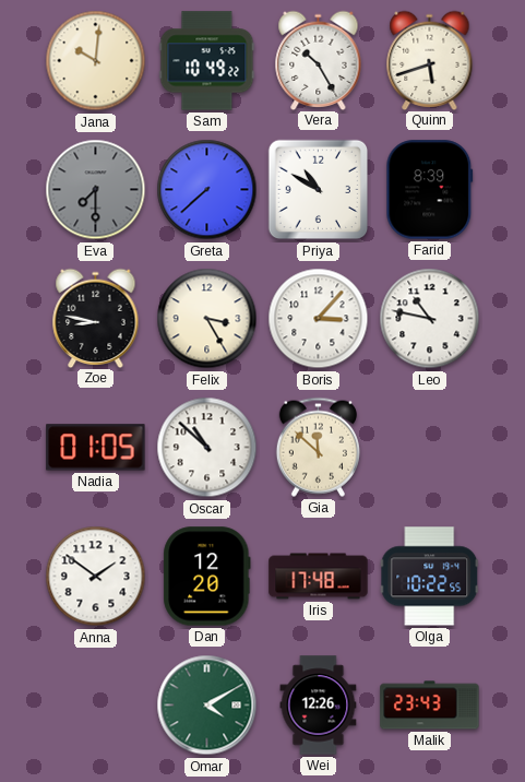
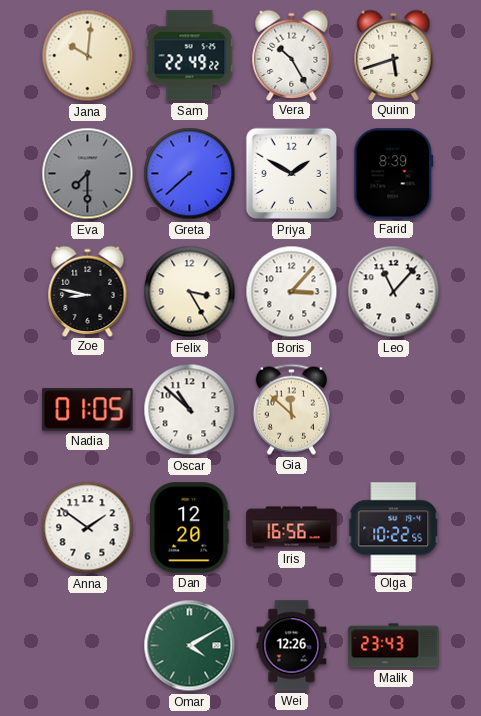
Sam: 10:49 -> 22:49 (190, 56)
Priya: 10:50 -> 1:50 (292, 174)
Leo: 10:47 -> 11:07 (394, 292)
Iris: 17:48 -> 16:56 (292, 528)
